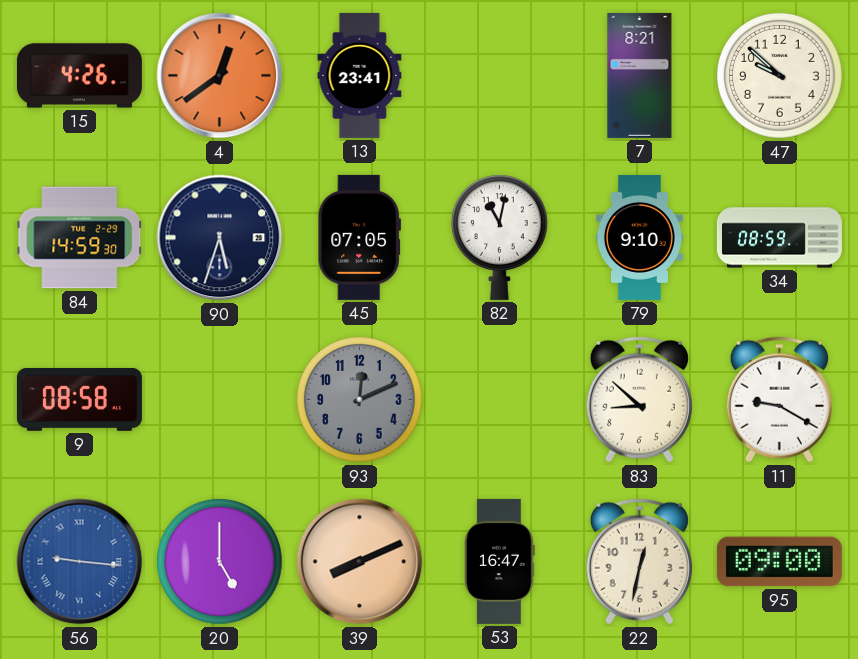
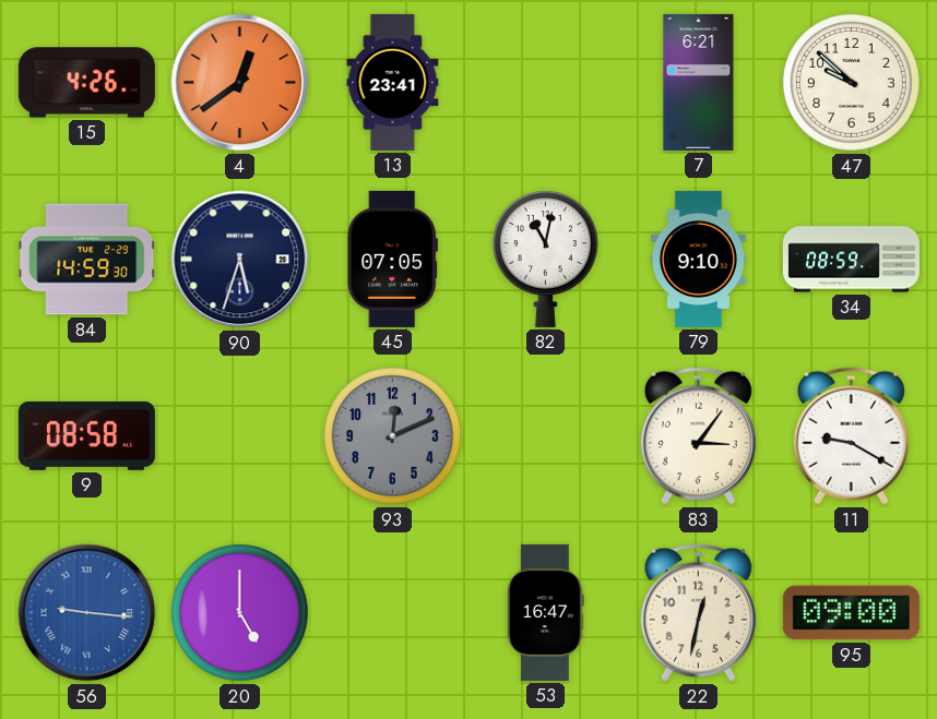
7: 8:21 -> 6:21 (699, 82)
83: 8:52 -> 3:06 (698, 436)
39: 8:11 -> none (360, 562)
